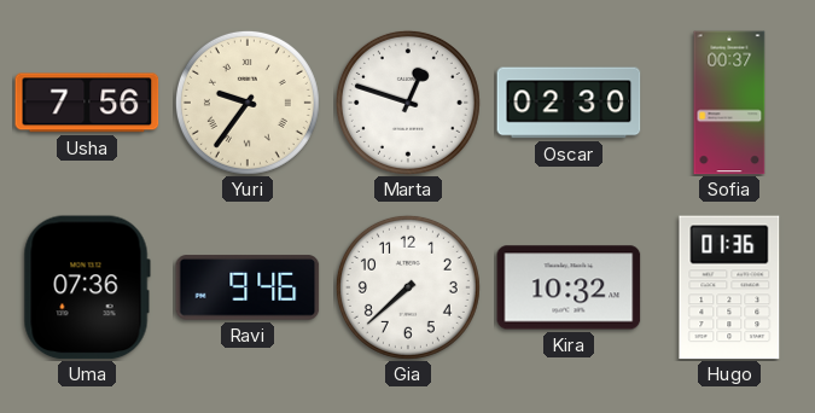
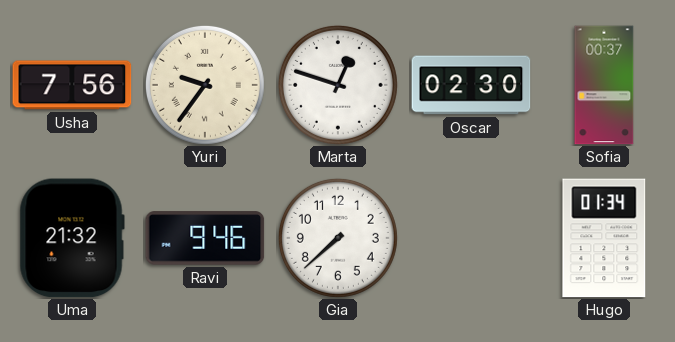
Uma: 07:36 -> 21:32 (72, 238)
Kira: 10:32 -> none (569, 287)
Hugo: 01:36 -> 01:34 (604, 238)
